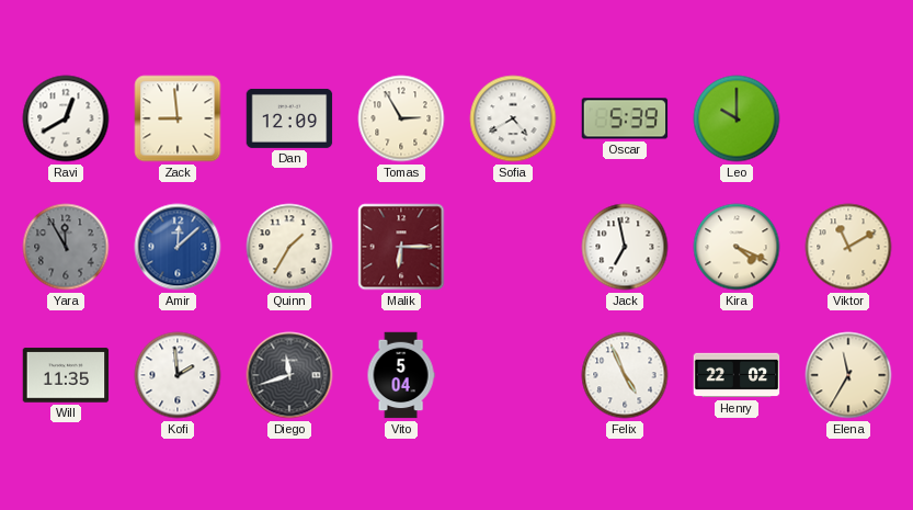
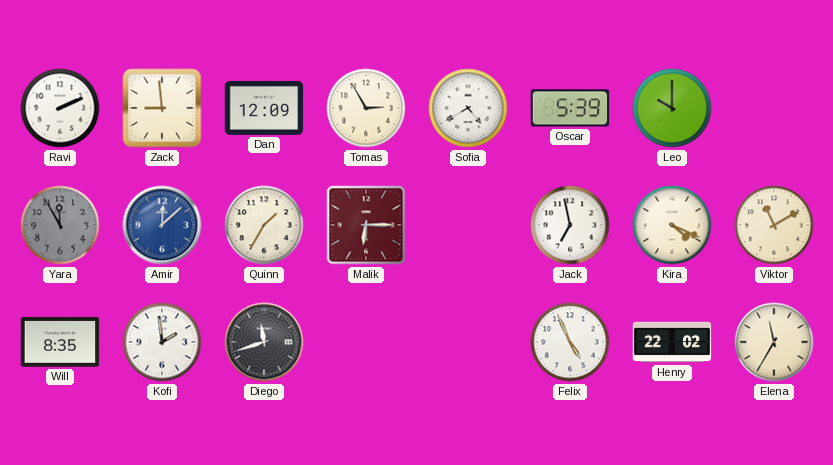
Ravi: 12:40 -> 2:11 (60, 108)
Will: 11:35 -> 8:35 (60, 342)
Vito: 5:04 -> none (401, 375)
